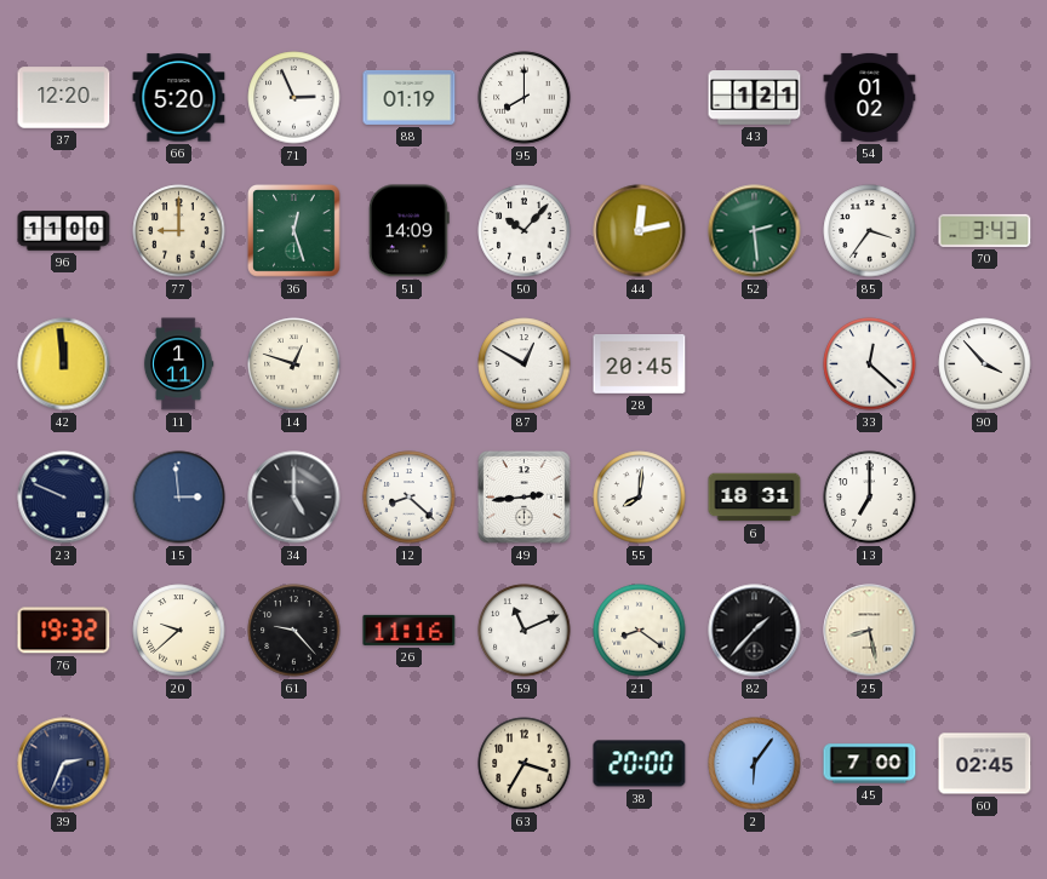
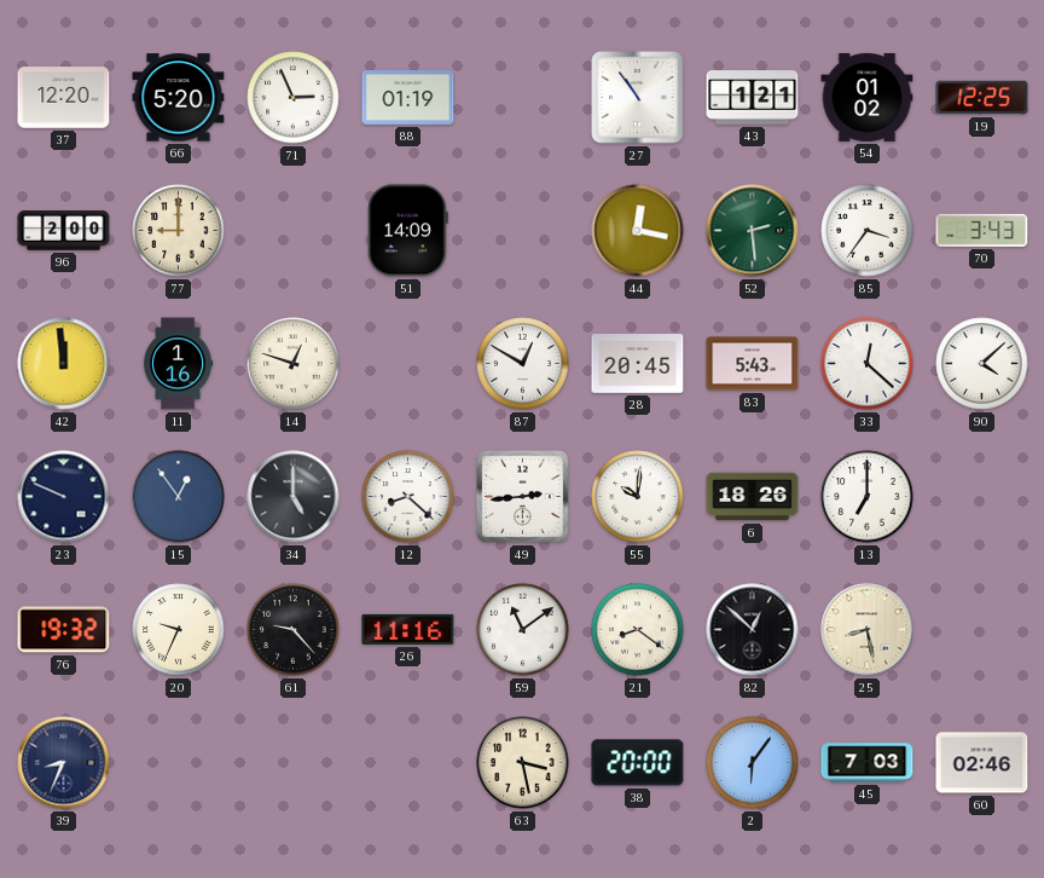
95: 8:00 -> none (525, 98)
27: none -> 10:54 (638, 98)
19: none -> 12:25 (982, 98)
96: 11:00 -> 2:00 (64, 231)
36: 12:27 -> none (294, 231)
50: 10:07 -> none (525, 231)
44: 12:13 -> 12:17 (638, 231)
11: 1:11 -> 1:16 (178, 364)
83: none -> 5:43 (753, 364)
90: 3:53 -> 4:08 (982, 364)
15: 2:59 -> 12:54 (179, 497)
55: 8:01 -> 10:01 (638, 497)
6: 18:31 -> 18:26 (753, 497)
20: 9:38 -> 9:34 (179, 630)
59: 11:11 -> 11:09 (523, 630)
82: 1:37 -> 12:52 (753, 630)
39: 2:34 -> 8:34 (64, 763)
63: 3:35 -> 3:28 (523, 763)
45: 7:00 -> 7:03 (868, 763)
60: 02:45 -> 02:46 (982, 763)
